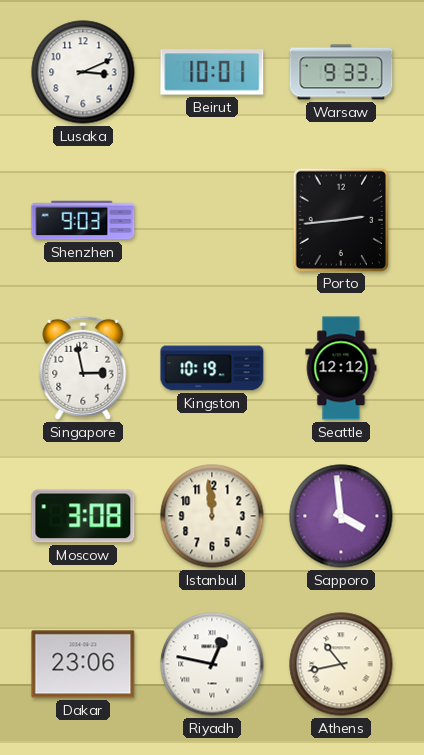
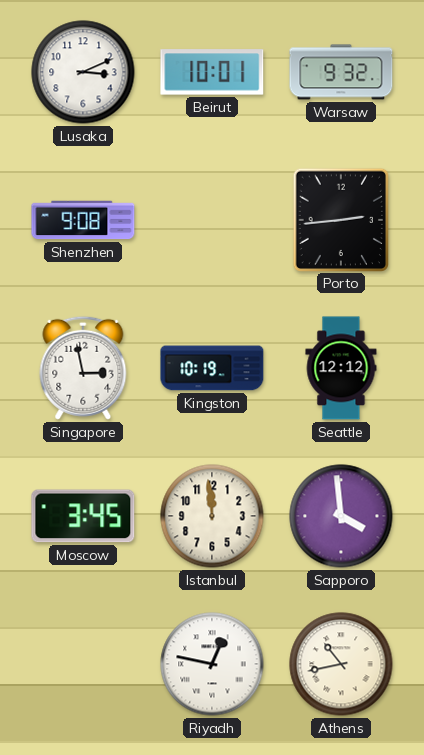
Warsaw: 9:33 -> 9:32 (341, 72)
Shenzhen: 9:03 -> 9:08 (83, 220)
Moscow: 3:08 -> 3:45 (83, 516)
Dakar: 23:06 -> none (83, 664)
